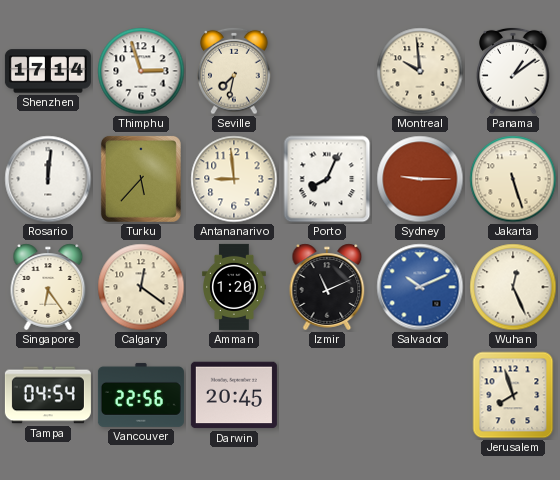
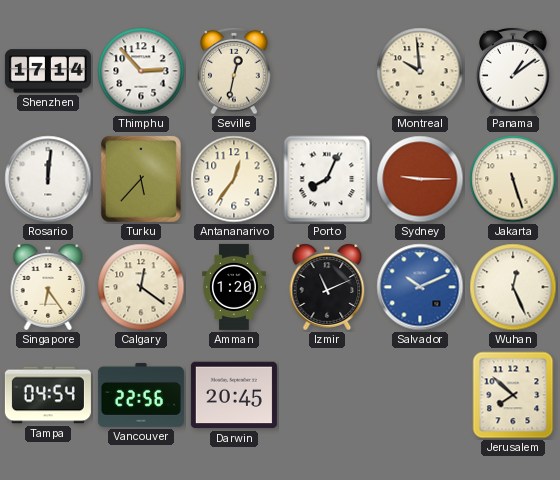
Thimphu: 2:57 -> 2:53 (141, 71)
Seville: 7:32 -> 12:32 (234, 71)
Antananarivo: 8:59 -> 12:36 (234, 179)
Jerusalem: 7:57 -> 7:52 (513, 395)
